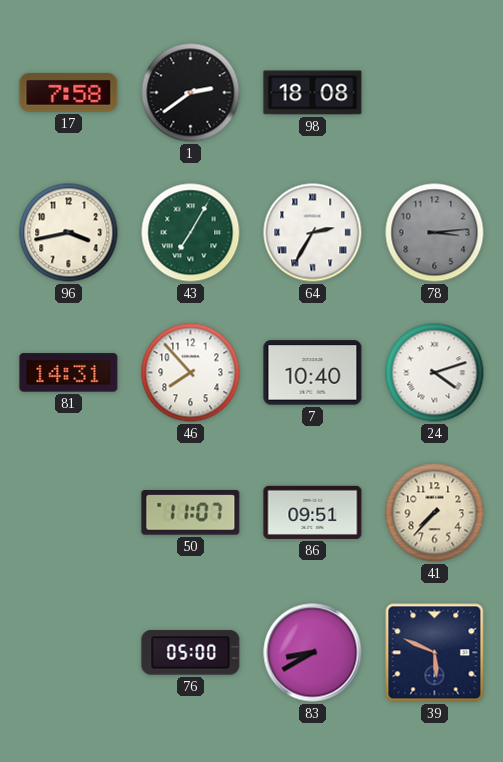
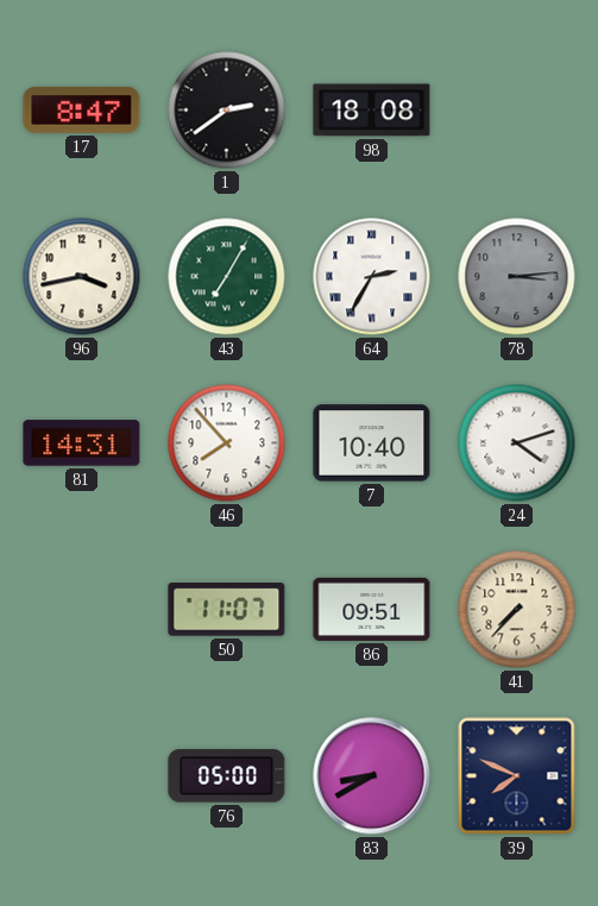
17: 7:58 -> 8:47 (82, 109)
39: 5:49 -> 7:49 (517, 776)
